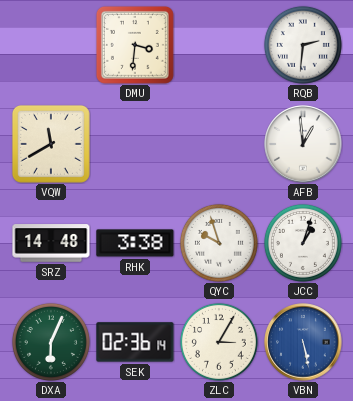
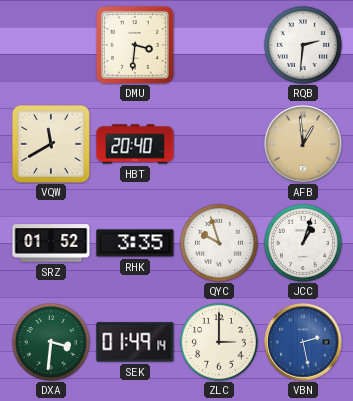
HBT: none -> 20:40 (135, 144)
AFB dial: white -> champagne (303, 144)
SRZ: 14:48 -> 01:52 (51, 243)
RHK: 3:38 -> 3:35 (135, 243)
DXA: 6:04 -> 3:31 (51, 342)
SEK: 02:36 -> 01:49 (135, 342)
ZLC: 3:05 -> 3:00 (219, 342)
VBN: 5:28 -> 2:28 (303, 342)
